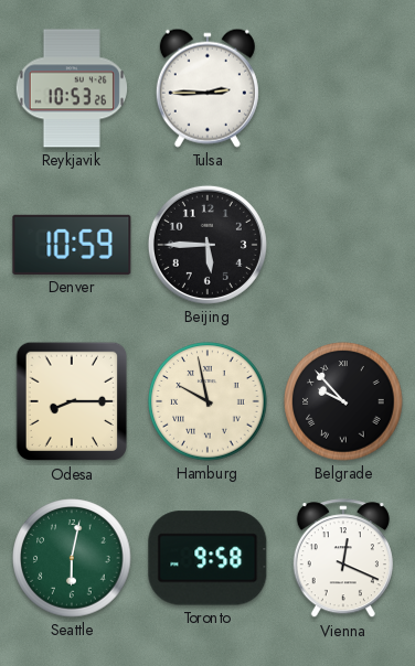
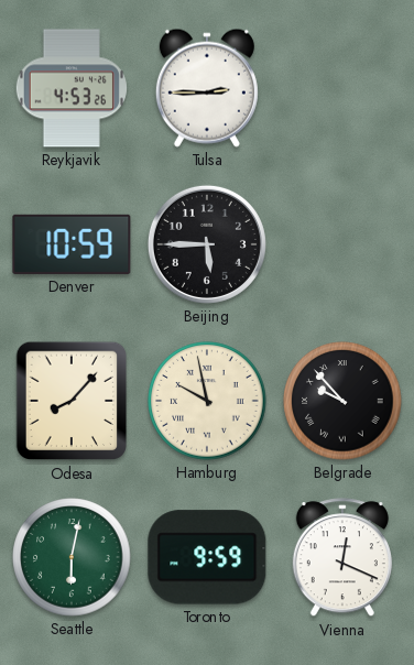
Reykjavik: 10:53 -> 4:53 (72, 88)
Odesa: 8:15 -> 8:07 (72, 401)
Toronto: 9:58 -> 9:59 (207, 557)
